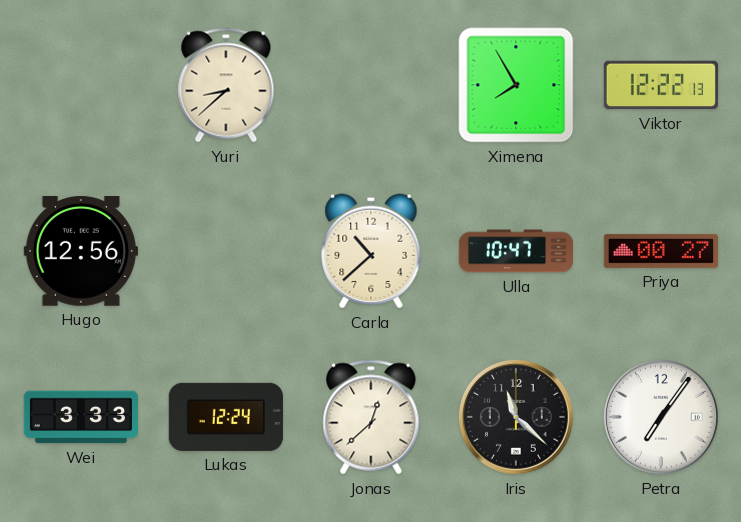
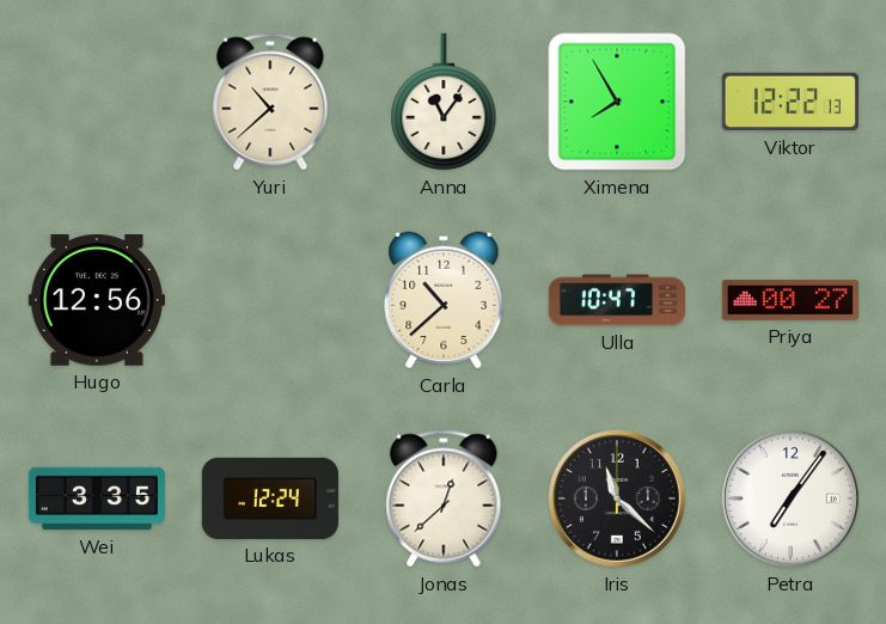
Yuri: 8:38 -> 10:38 (270, 102)
Anna: none -> 11:06 (444, 102)
Wei: 3:33 -> 3:35 (97, 498)
